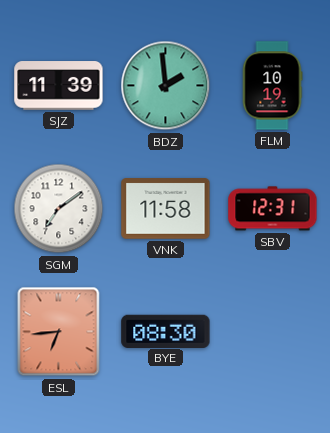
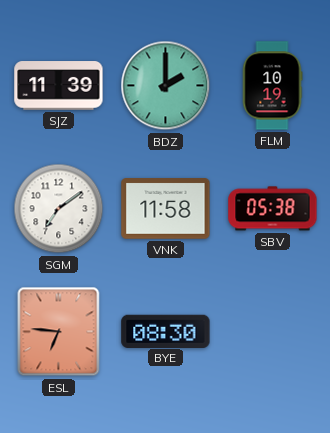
BDZ: 1:59 -> 2:00 (166, 86)
SBV: 12:31 -> 05:38 (273, 209)
ESL: 6:44 -> 6:46 (59, 332)
